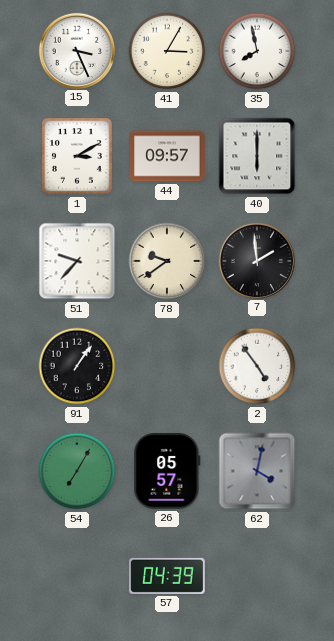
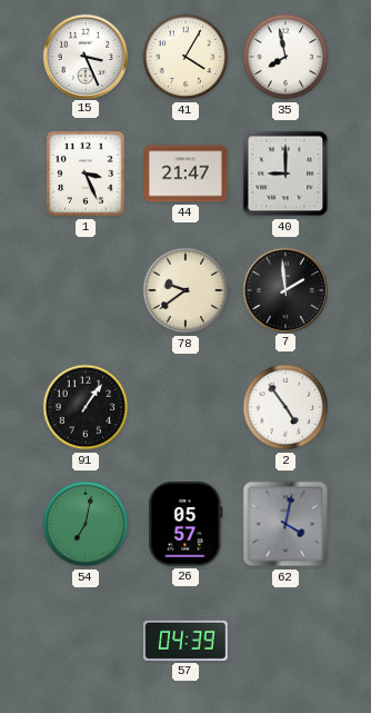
41: 3:05 -> 4:05 (185, 57)
1: 3:10 -> 3:26 (86, 174)
44: 09:57 -> 21:47 (185, 174)
40: 6:00 -> 9:00 (285, 174)
51: 9:37 -> none (77, 261)
54: 7:05 -> 7:02 (86, 524)
